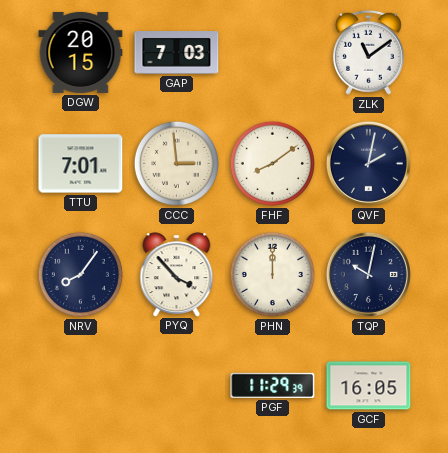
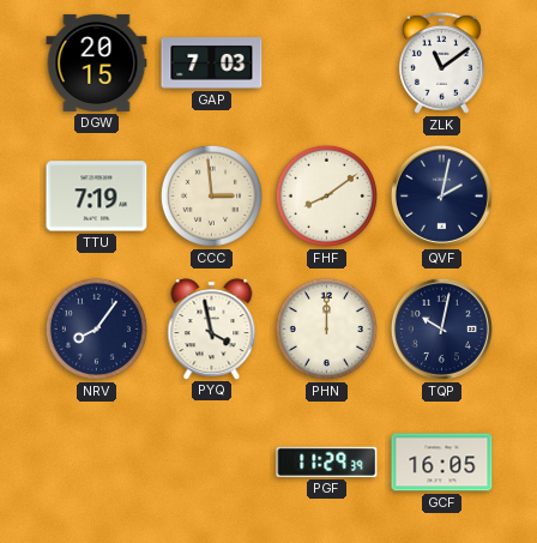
TTU: 7:01 -> 7:19 (97, 197)
PYQ: 3:53 -> 3:58 (212, 328)
